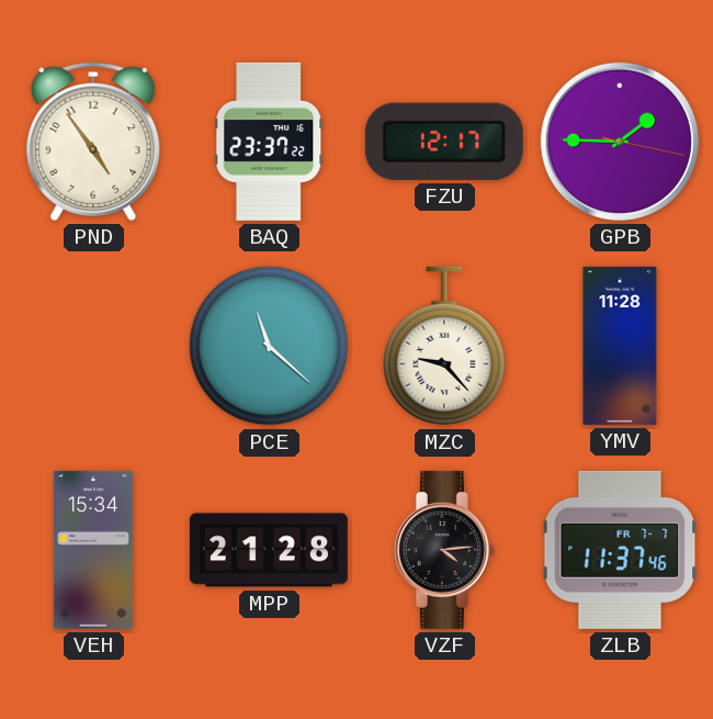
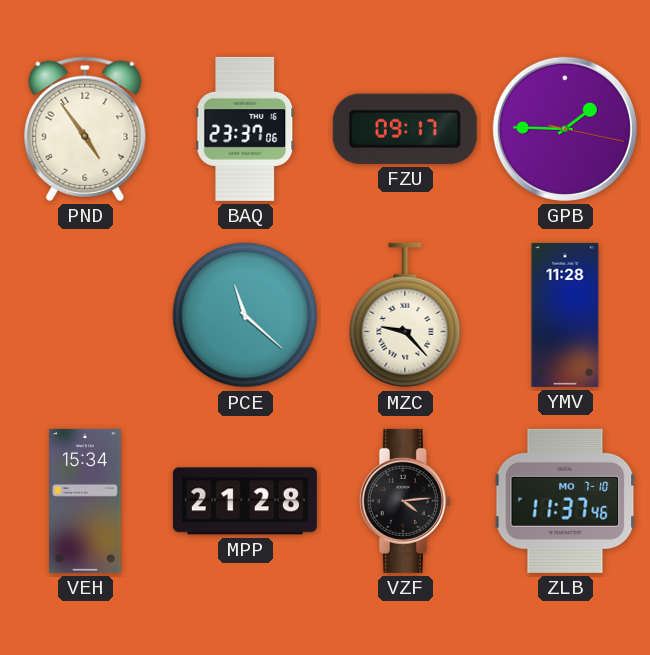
BAQ: 23:37:22 -> 23:37:06 (245, 129)
FZU: 12:17 -> 09:17 (405, 129)
ZLB date: FR 7-7 -> MO 7-10 (565, 501)
